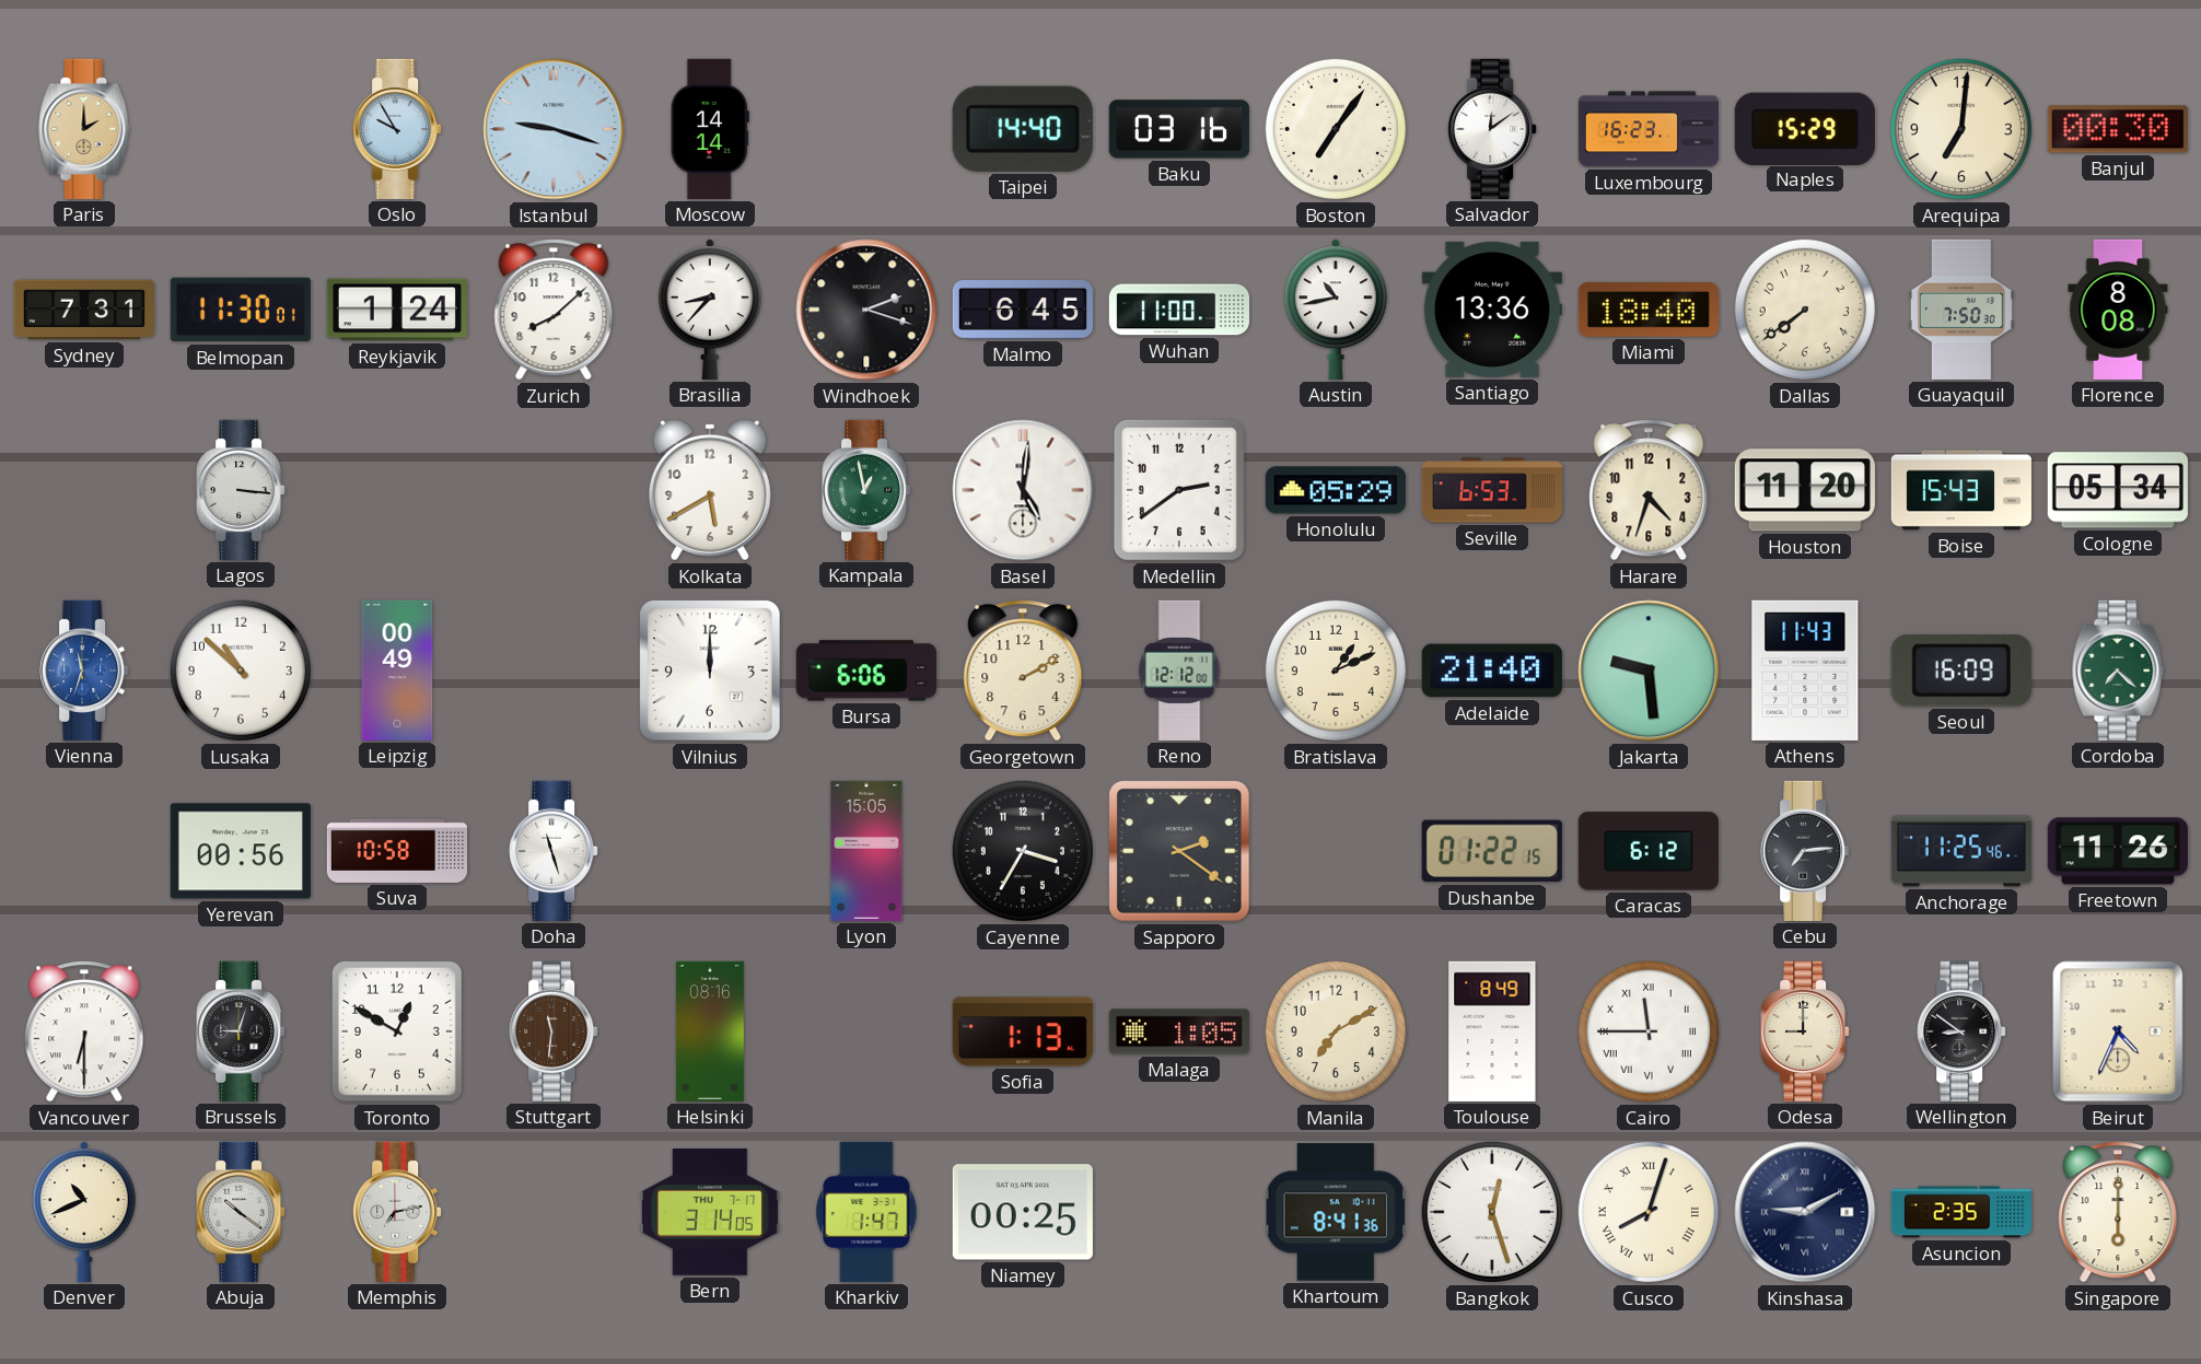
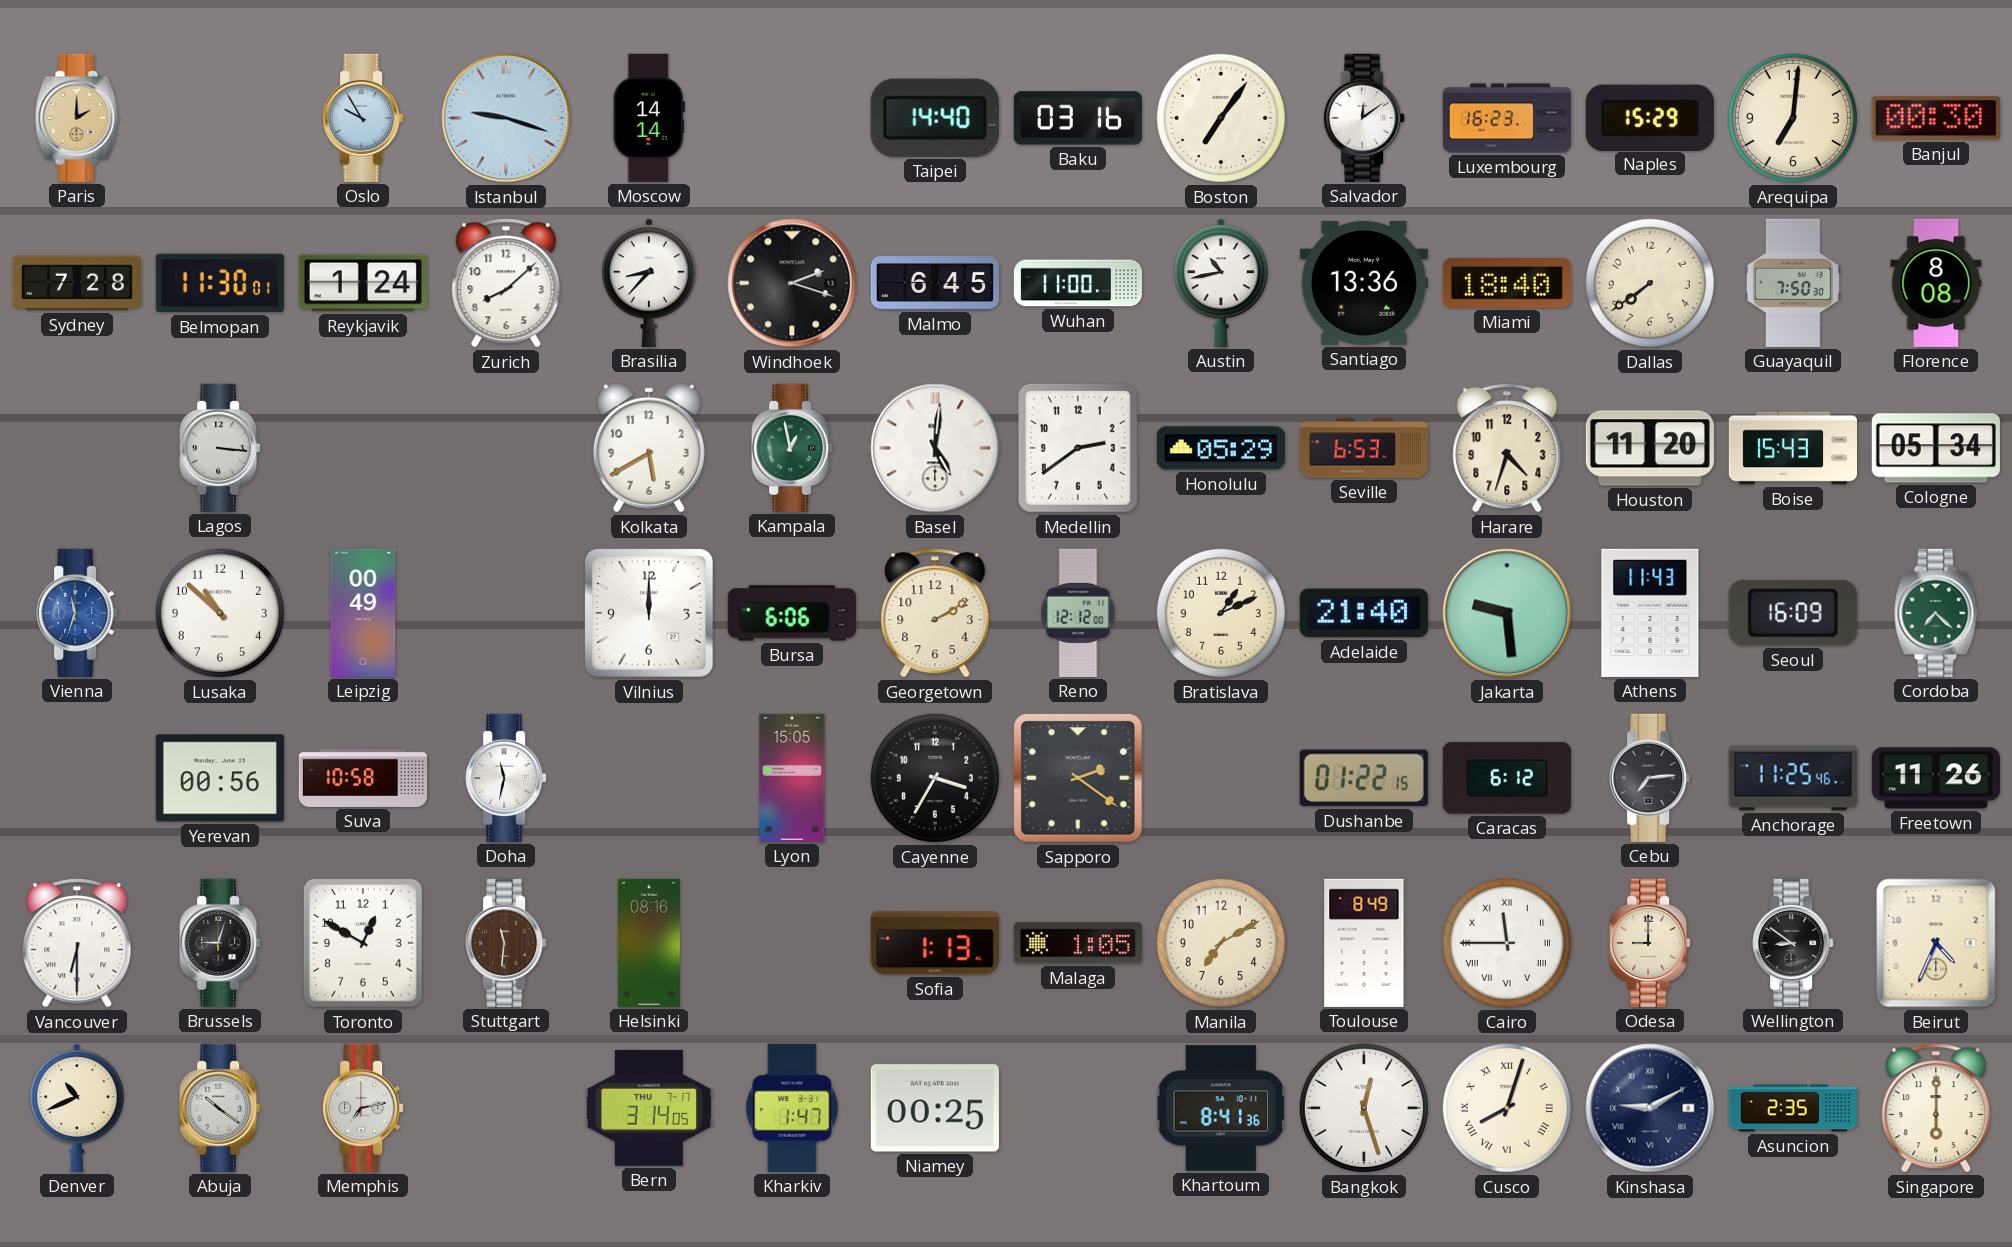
Sydney: 7:31 -> 7:28 (76, 283)
Doha: 11:27 -> 11:32 (506, 778)
